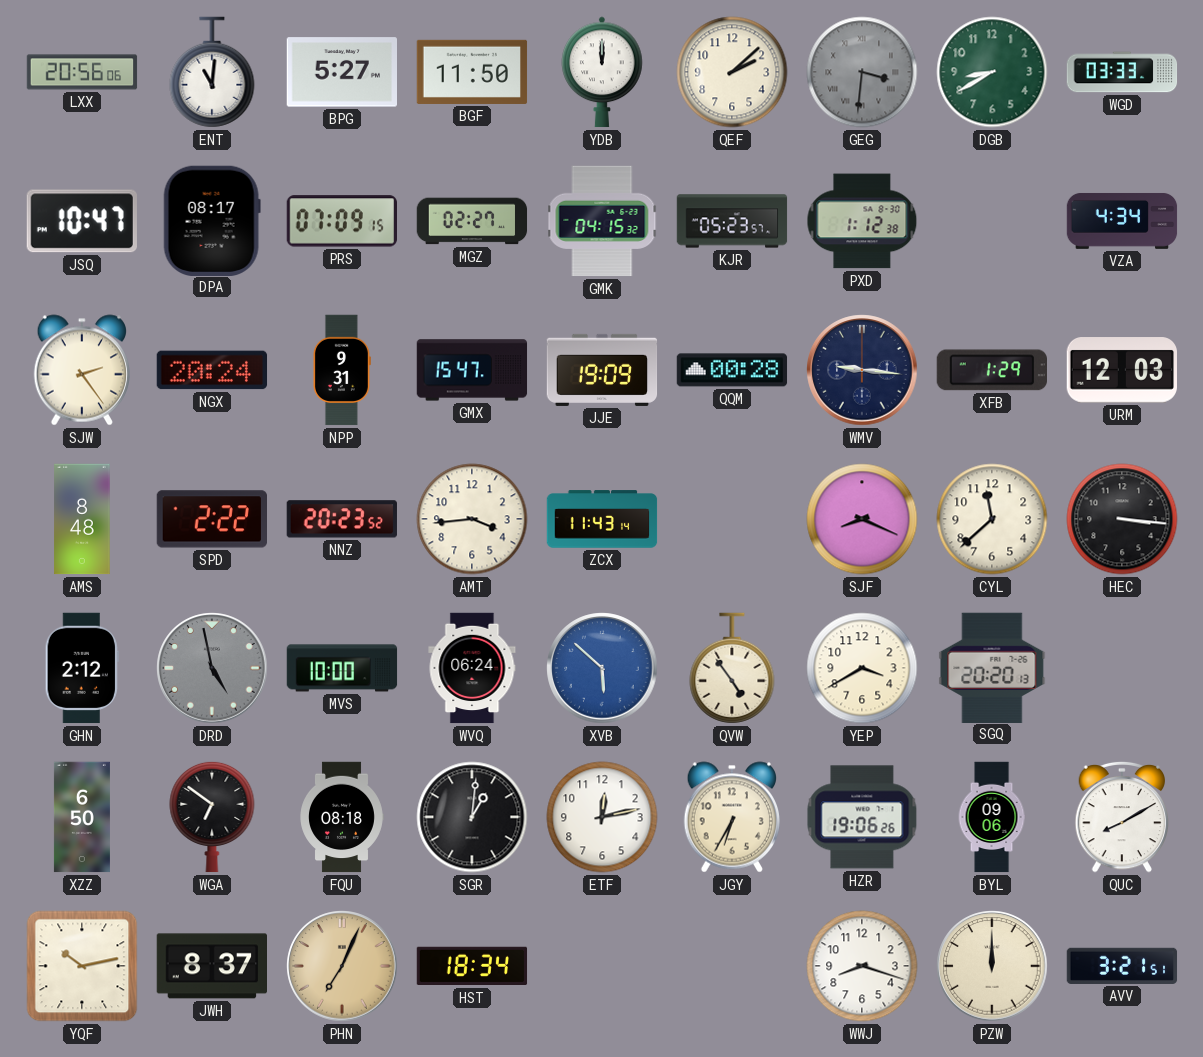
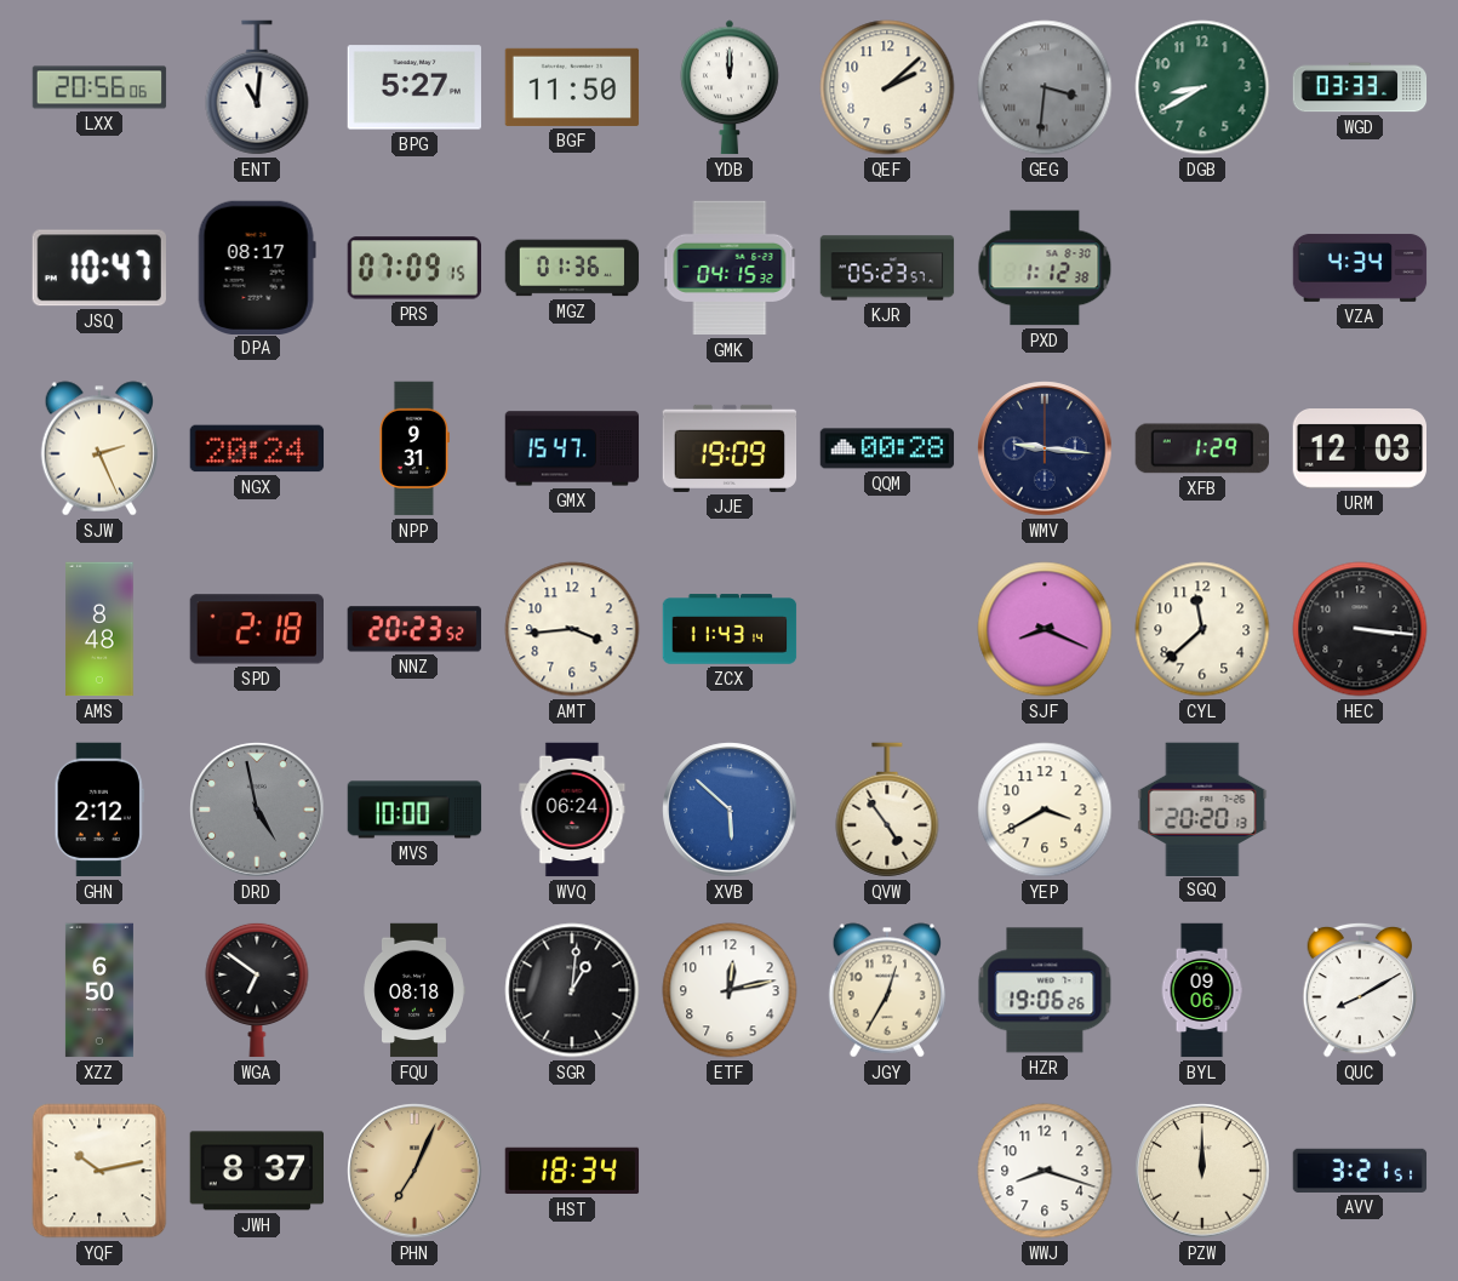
MGZ: 02:27 -> 01:36 (572, 268)
SJW: 2:24 -> 2:26 (98, 448)
SPD: 2:22 -> 2:18 (256, 629)
JGY: 6:35 -> 12:35 (886, 990)
